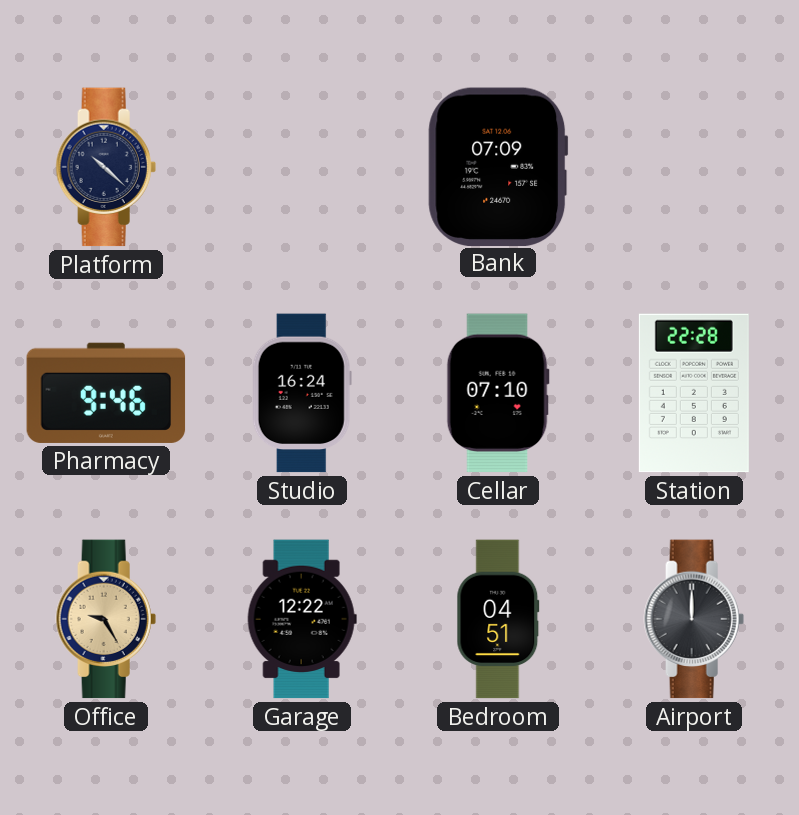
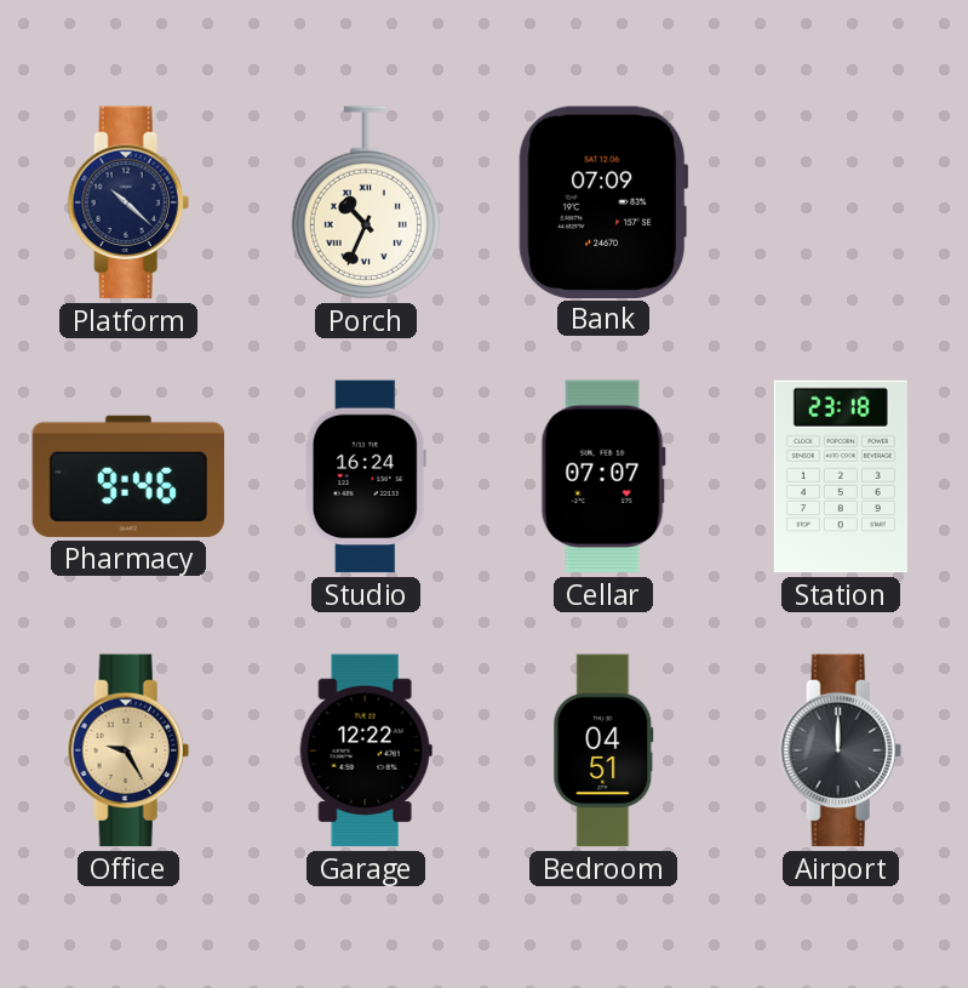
Porch: none -> 10:34 (366, 202)
Cellar: 07:10 -> 07:07 (603, 476)
Station: 22:28 -> 23:18 (841, 476)
